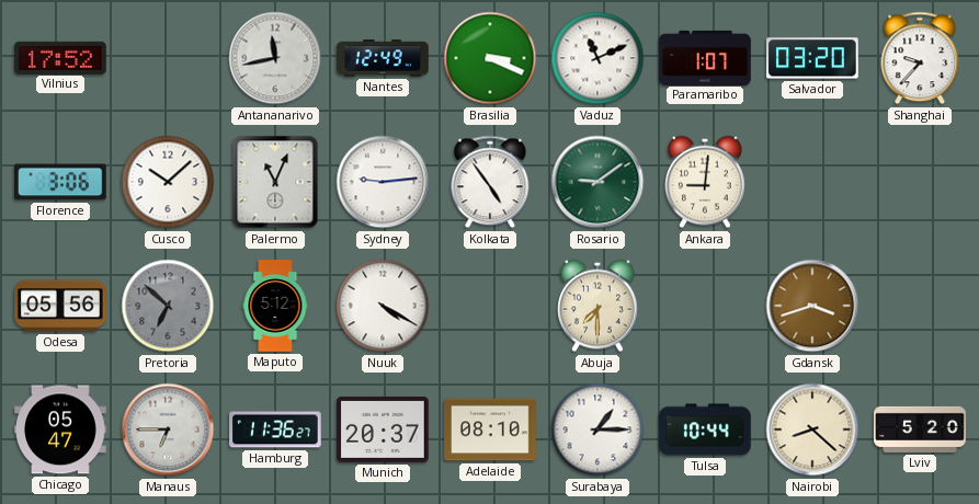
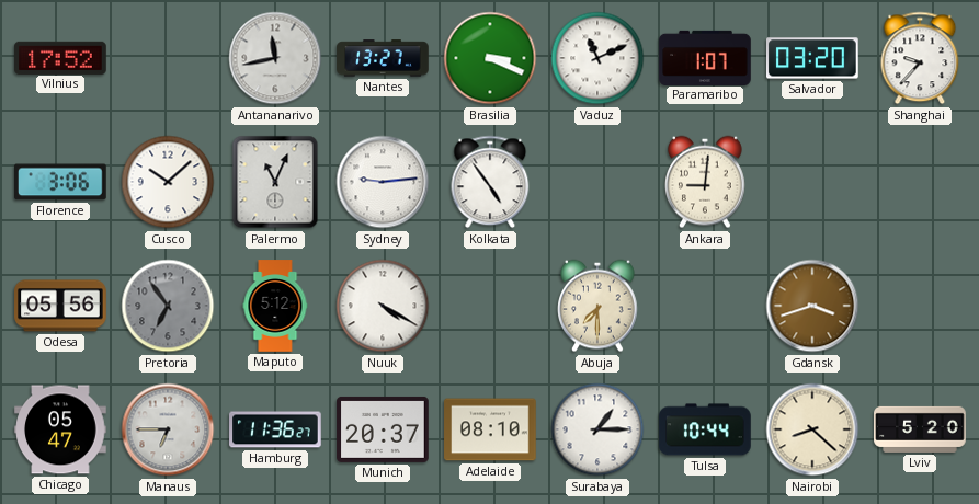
Nantes: 12:49 -> 13:27 (383, 58)
Rosario: 9:09 -> none (597, 182)
Pretoria: 6:52 -> 6:54 (168, 306)
